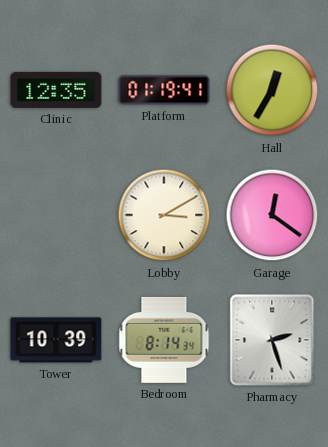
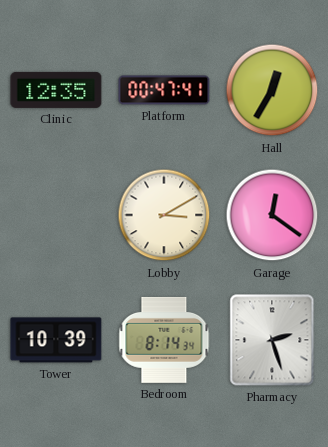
Platform: 01:19 -> 00:47 (164, 90)
